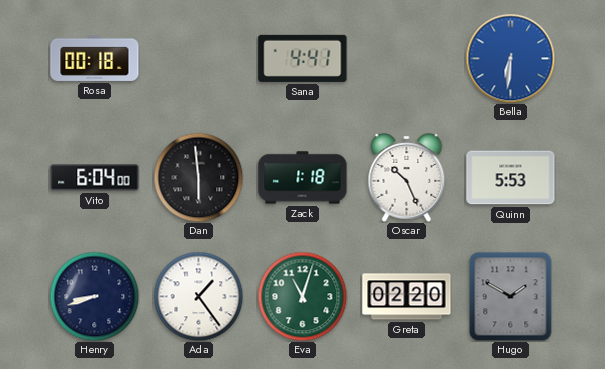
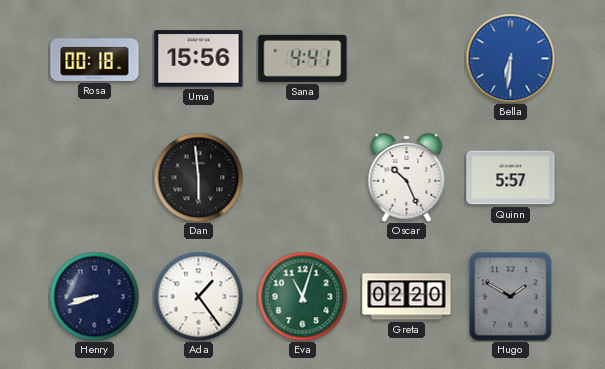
Uma: none -> 15:56 (199, 59)
Vito: 6:04 -> none (95, 178)
Zack: 1:18 -> none (303, 178)
Quinn: 5:53 -> 5:57 (511, 178)
